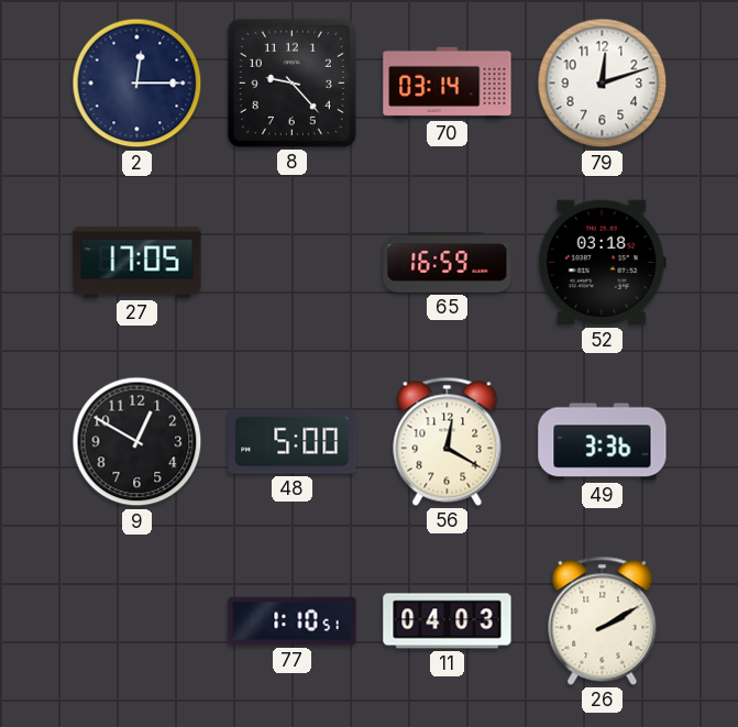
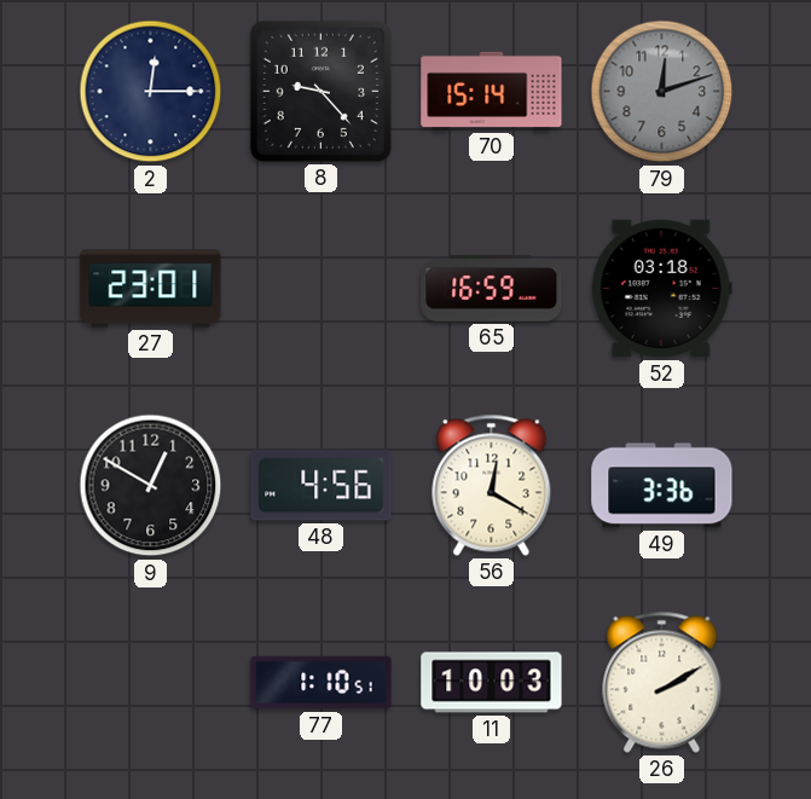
70: 03:14 -> 15:14 (492, 91)
79 dial: white -> grey (662, 92)
27: 17:05 -> 23:01 (151, 289)
48: 5:00 -> 4:56 (321, 486)
11: 04:03 -> 10:03 (492, 683)
